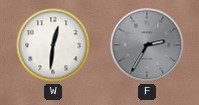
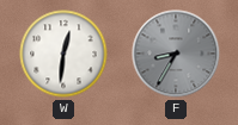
F: 2:35 -> 8:35 (176, 54)
